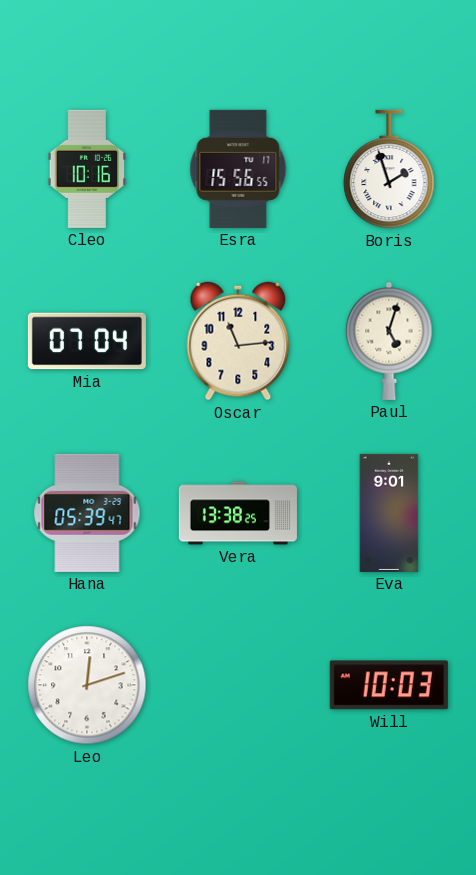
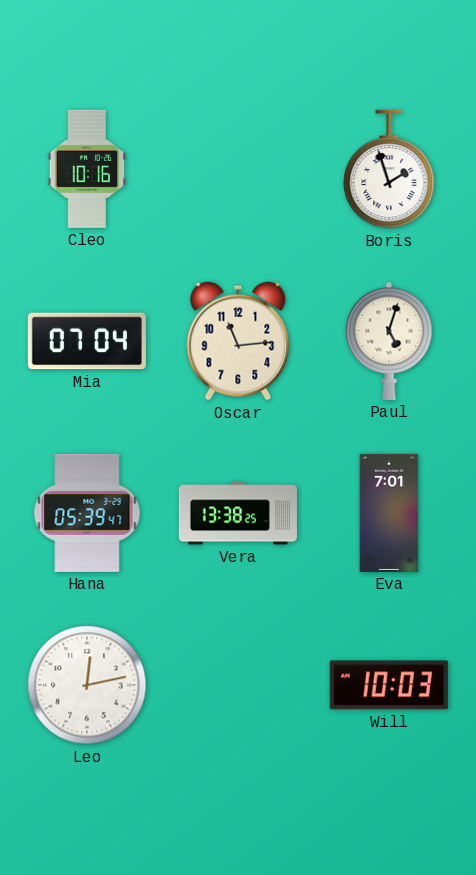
Esra: 15:56 -> none (238, 169)
Eva: 9:01 -> 7:01 (389, 513)
Leo: 12:12 -> 12:13 (87, 685)
